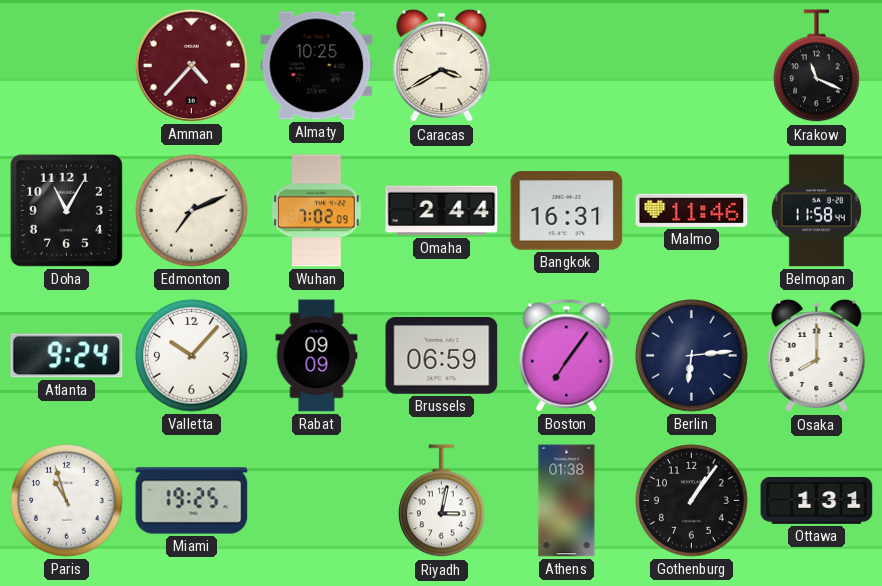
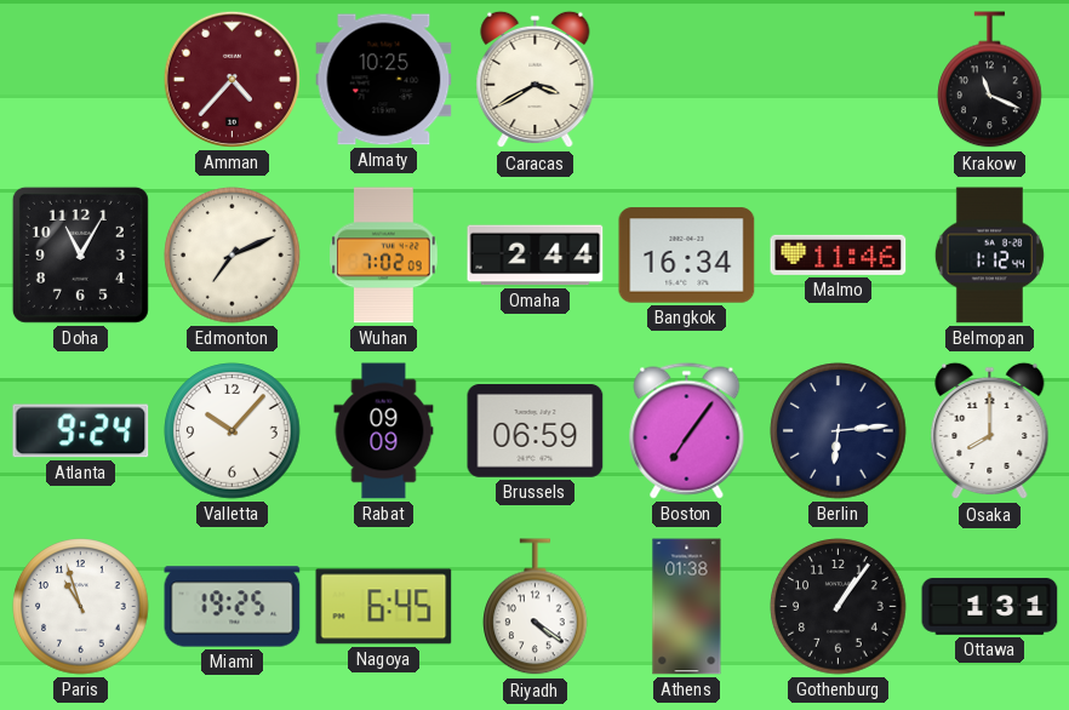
Bangkok: 16:31 -> 16:34 (687, 256)
Belmopan: 11:58 -> 1:12 (989, 256)
Nagoya: none -> 6:45 (384, 607)
Riyadh: 3:02 -> 4:21 (536, 607)
